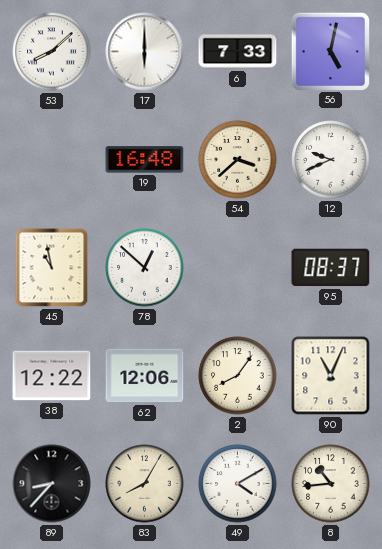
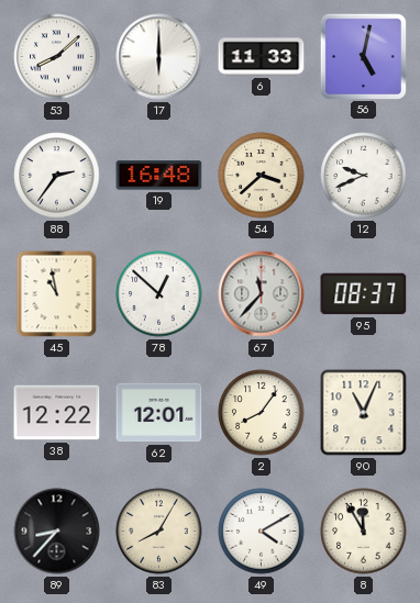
6: 7:33 -> 11:33 (262, 57)
88: none -> 2:36 (57, 176)
67: none -> 11:37 (262, 294)
62: 12:06 -> 12:01 (159, 413)
8: 10:44 -> 11:55 (364, 532)
